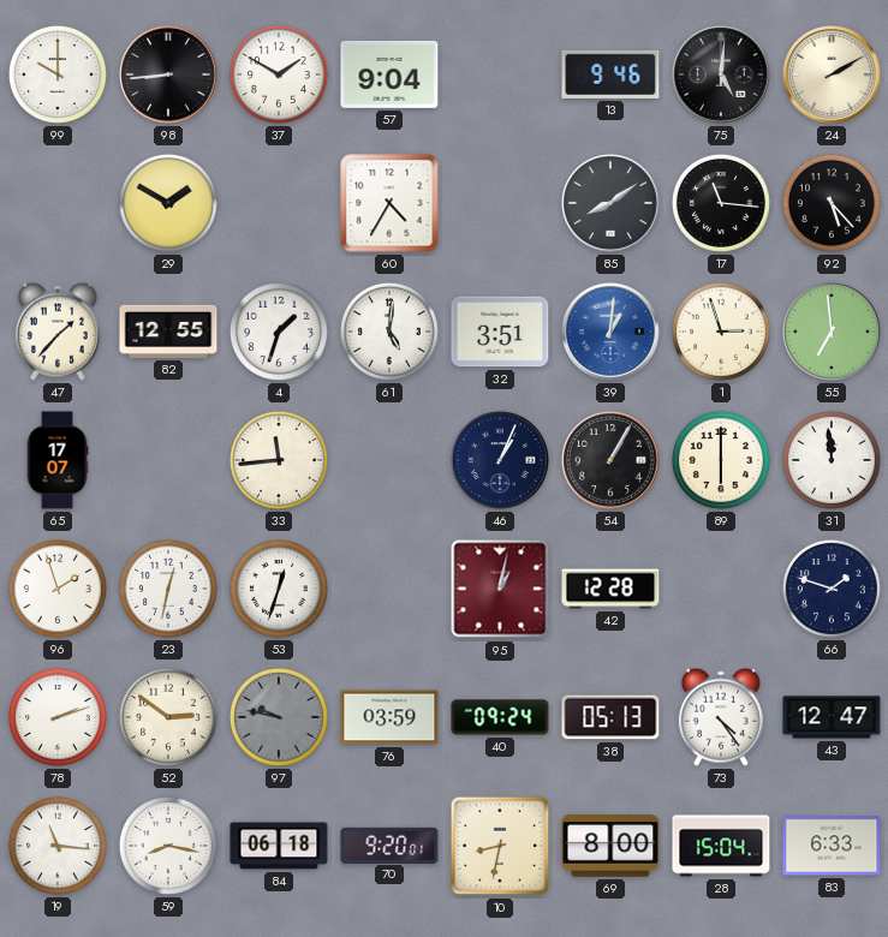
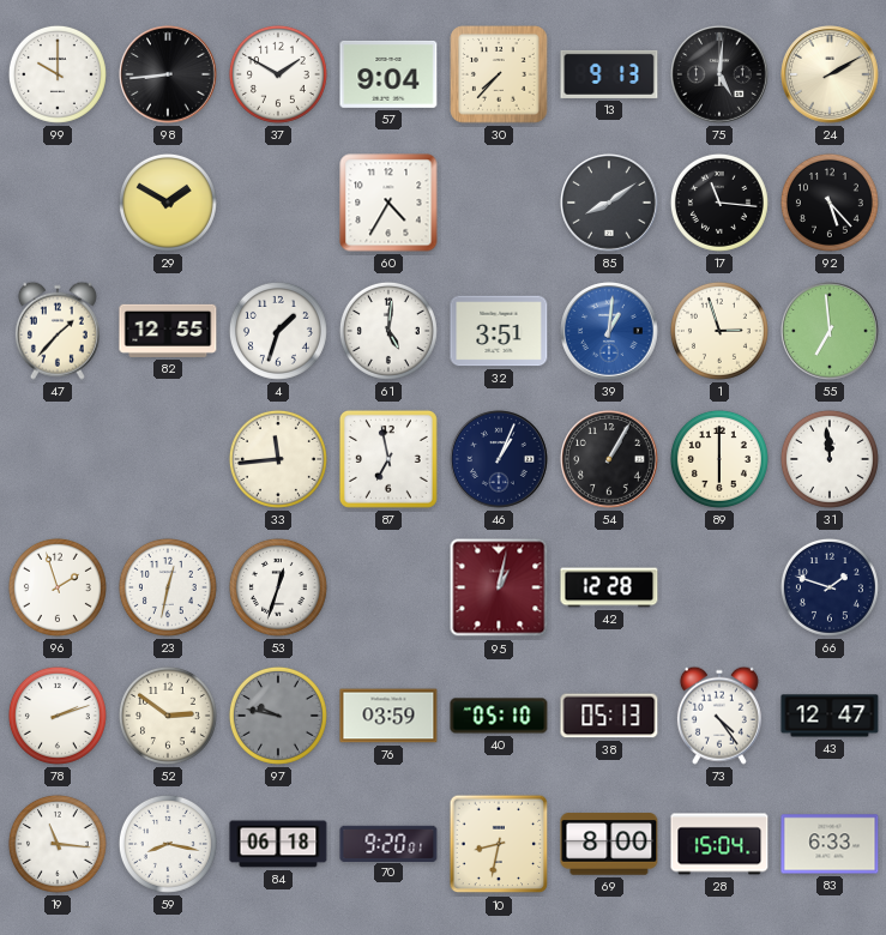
30: none -> 7:37 (499, 74)
13: 9:46 -> 9:13 (609, 74)
65: 17:07 -> none (58, 460)
87: none -> 6:58 (388, 459)
40: 09:24 -> 05:10 (499, 716)
